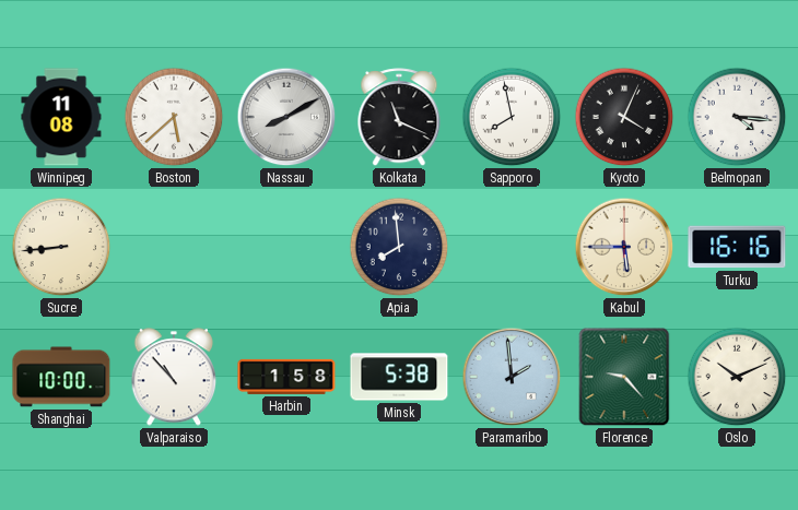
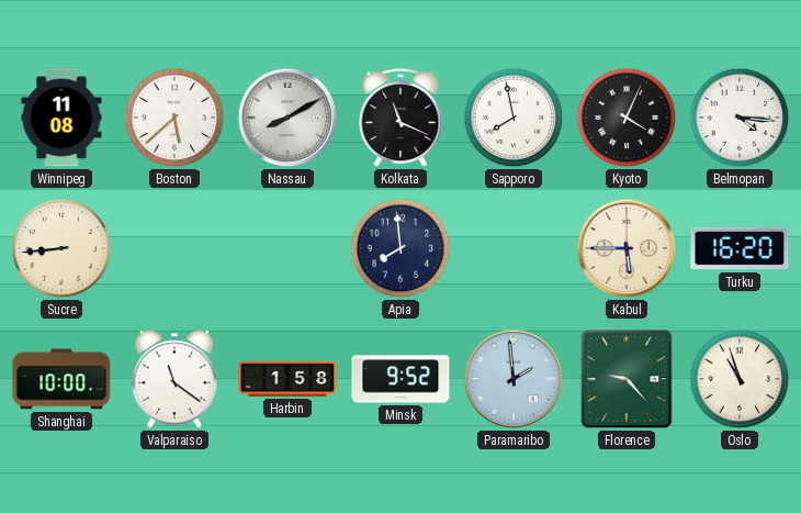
Turku: 16:16 -> 16:20 (740, 248)
Valparaiso: 10:53 -> 11:21 (174, 379)
Minsk: 5:38 -> 9:52 (400, 379)
Oslo: 10:11 -> 10:57 (740, 379)
